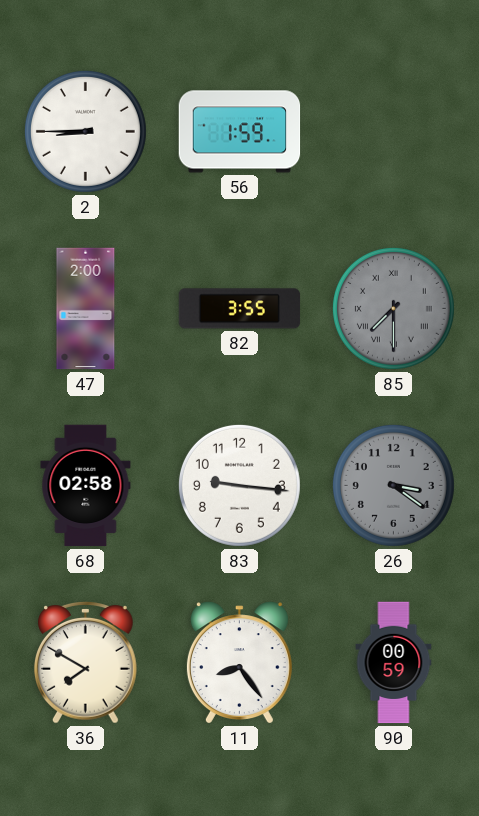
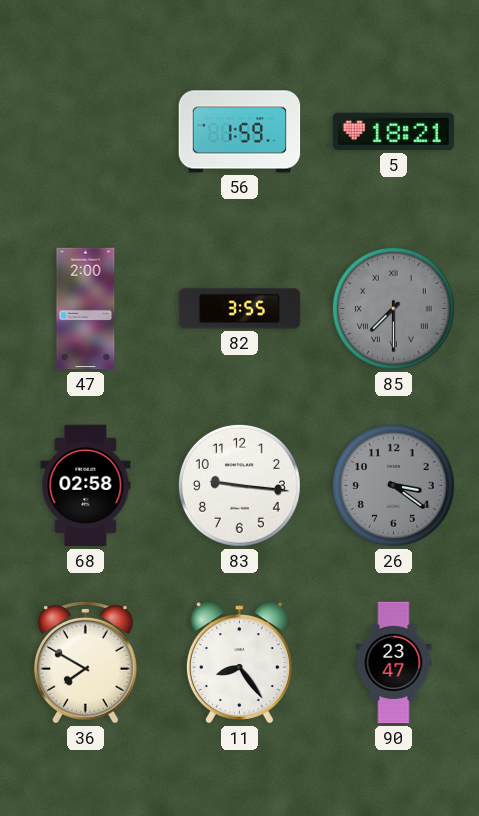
2: 8:45 -> none (85, 131)
5: none -> 18:21 (394, 132)
90: 00:59 -> 23:47 (394, 663)
